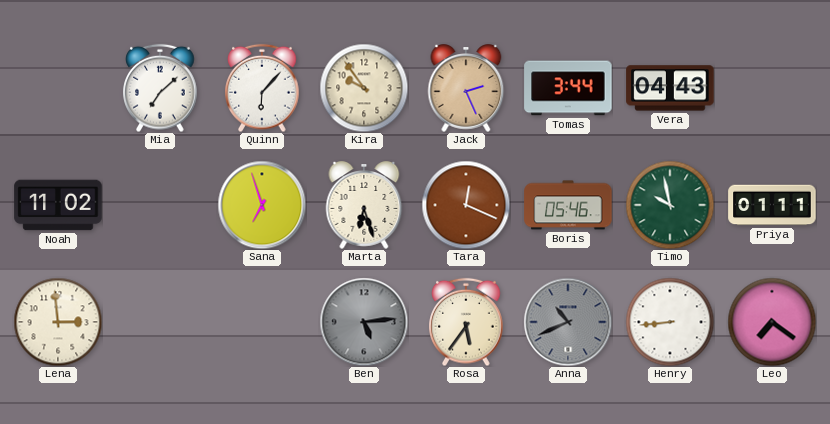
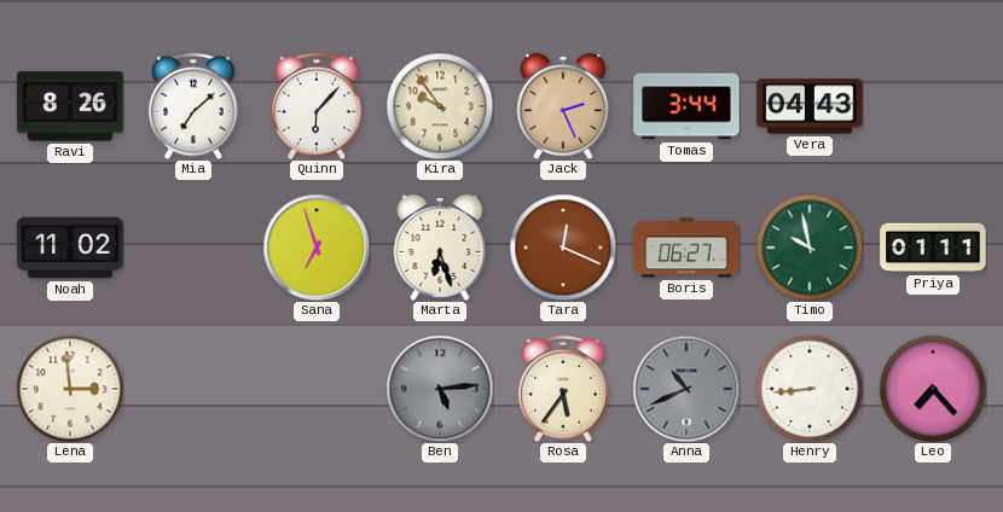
Ravi: none -> 8:26 (70, 106)
Boris: 05:46 -> 06:27 (686, 248)
Leo: 7:21 -> 7:23 (933, 389)
